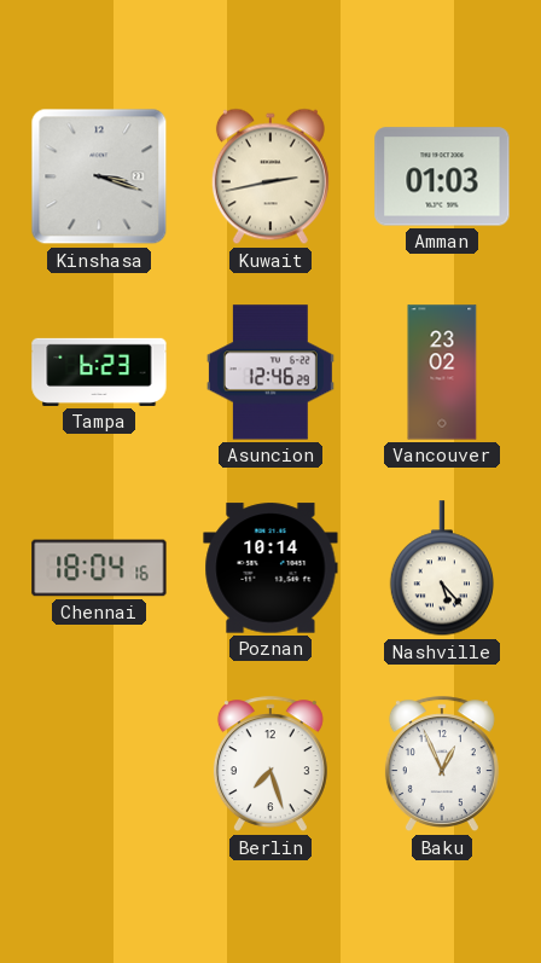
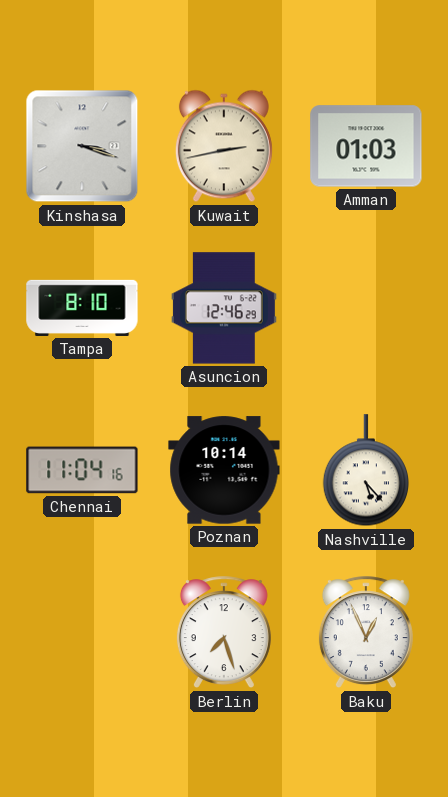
Tampa: 6:23 -> 8:10 (82, 308)
Vancouver: 23:02 -> none (442, 372)
Chennai: 18:04 -> 11:04 (82, 470)
